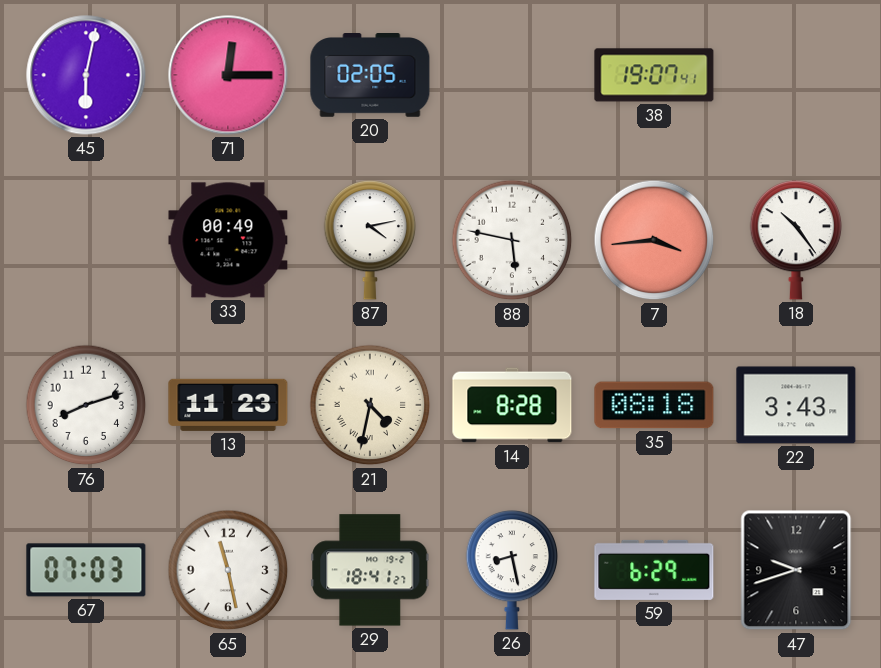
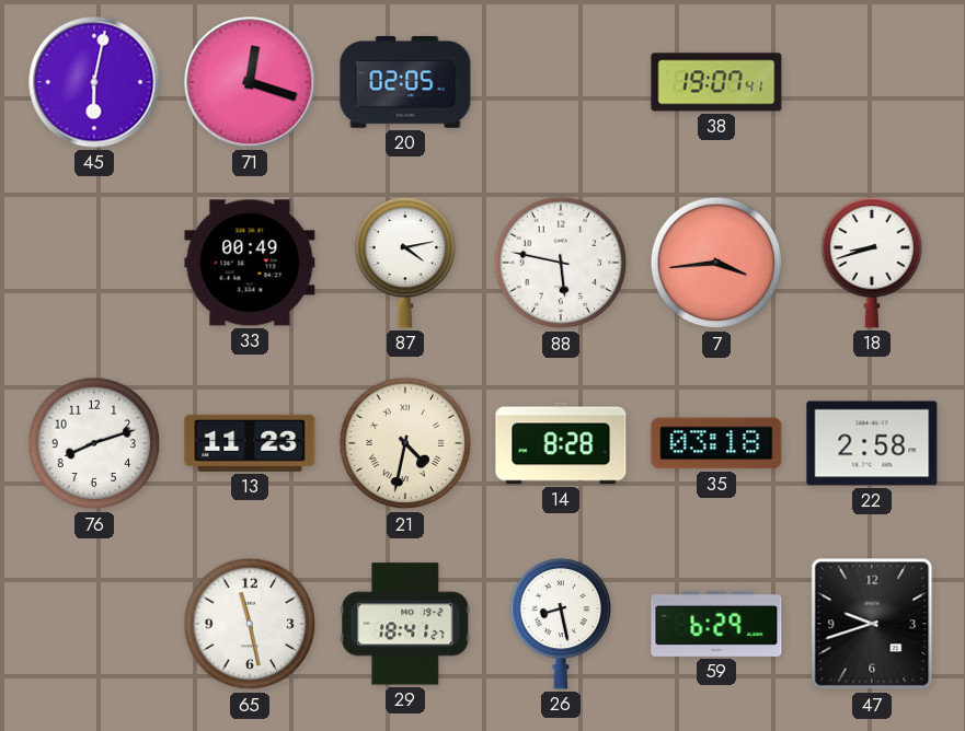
71: 12:15 -> 12:18 (250, 82)
18: 10:24 -> 8:42 (872, 263)
35: 08:18 -> 03:18 (716, 443)
22: 3:43 -> 2:58 (872, 443)
67: 07:03 -> none (86, 570)
